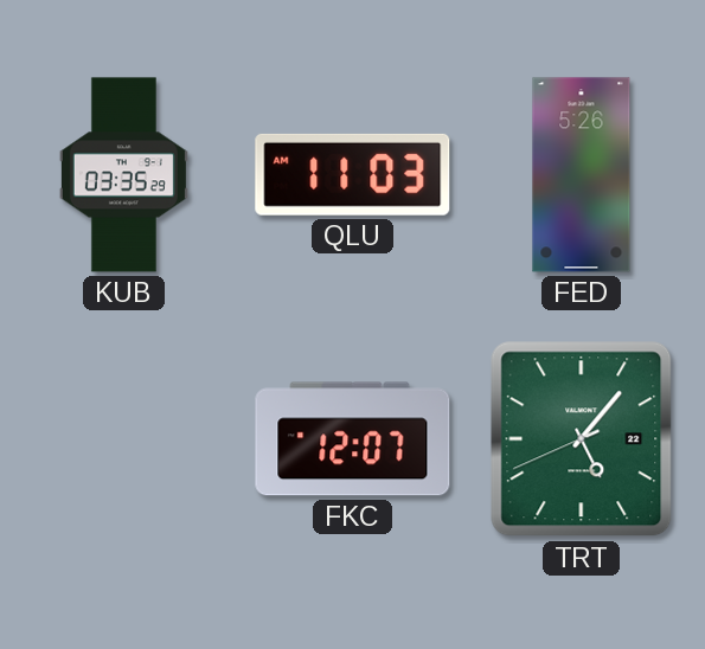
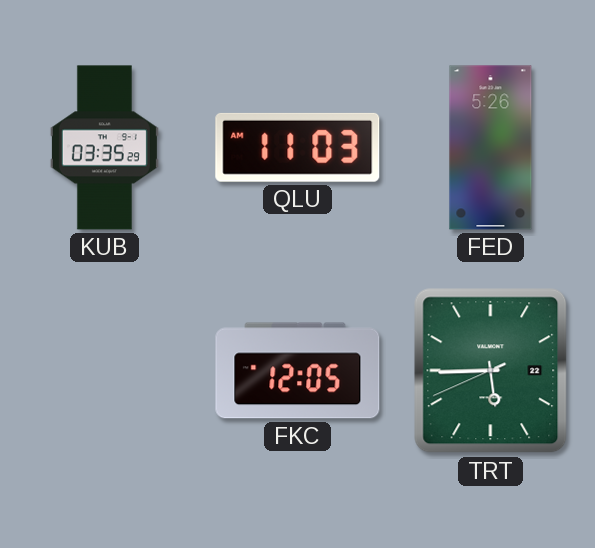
FKC: 12:07 -> 12:05 (298, 371)
TRT: 5:06 -> 5:44 (491, 371)
